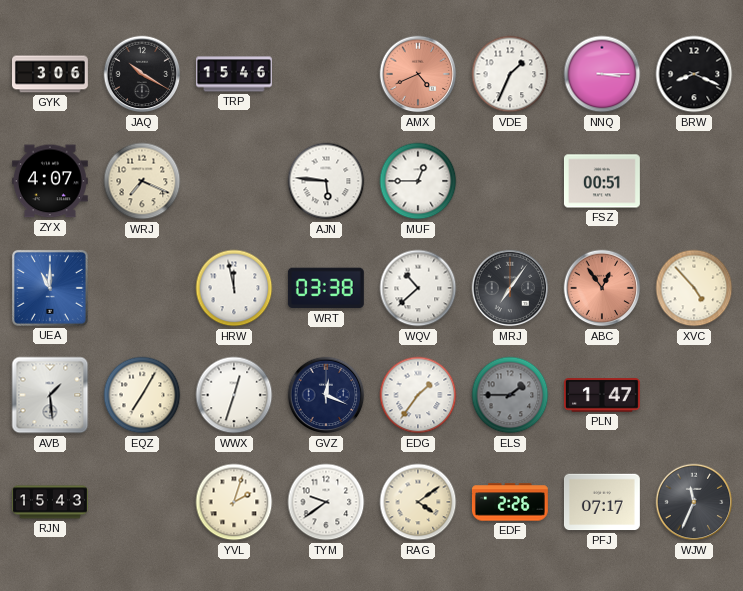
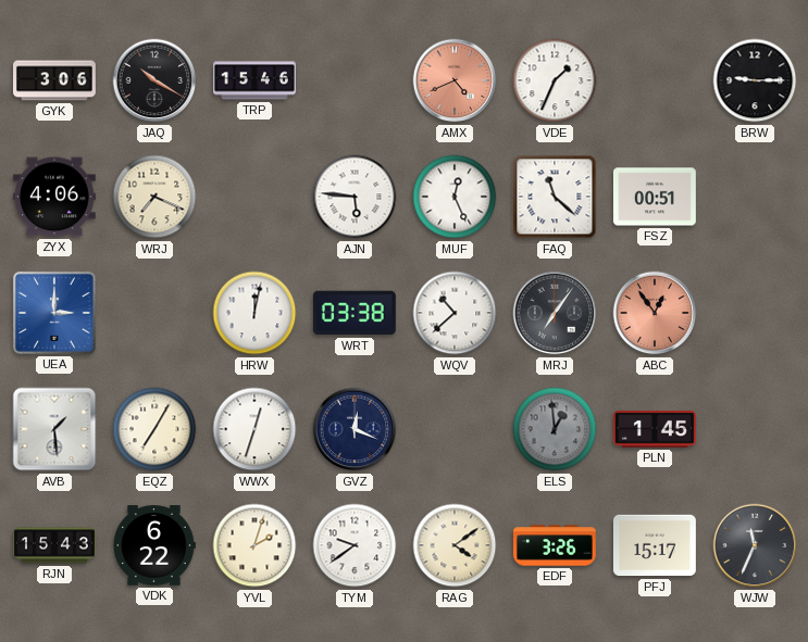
NNQ: 3:15 -> none (602, 74)
BRW: 8:19 -> 9:15 (755, 80)
ZYX: 4:07 -> 4:06 (54, 197)
MUF: 12:45 -> 12:26 (455, 197)
FAQ: none -> 11:22 (555, 197)
UEA: 11:00 -> 3:00 (54, 313)
HRW: 11:58 -> 12:02 (254, 313)
XVC: 4:53 -> none (694, 288)
EDG: 1:36 -> none (418, 395)
ELS: 1:45 -> 12:59 (555, 429)
PLN: 1:47 -> 1:45 (655, 429)
VDK: none -> 6:22 (154, 545)
EDF: 2:26 -> 3:26 (555, 545)
PFJ: 07:17 -> 15:17 (655, 545)
